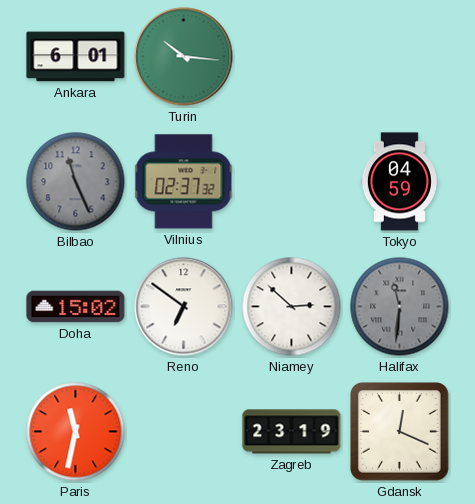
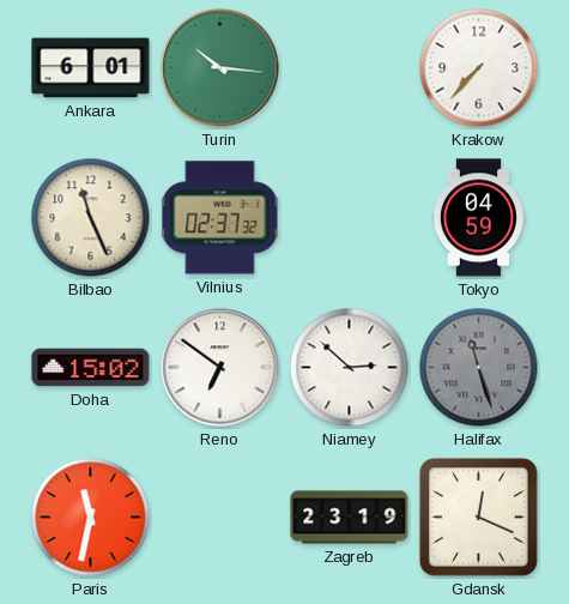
Krakow: none -> 7:37 (479, 68)
Bilbao dial: grey -> cream (91, 218)
Halifax: 11:31 -> 11:27 (479, 368)
